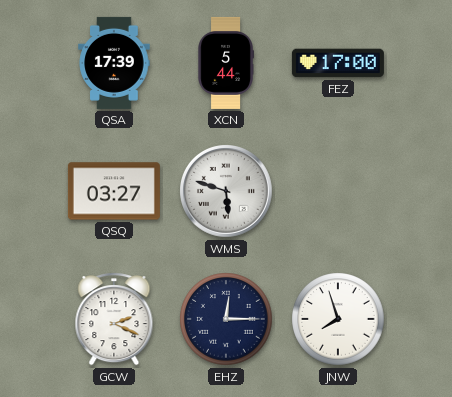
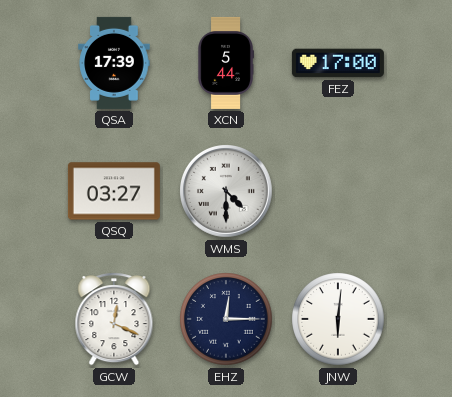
WMS: 5:48 -> 4:30 (227, 192)
GCW: 2:19 -> 12:19 (114, 319)
JNW: 7:57 -> 6:01 (338, 319)
